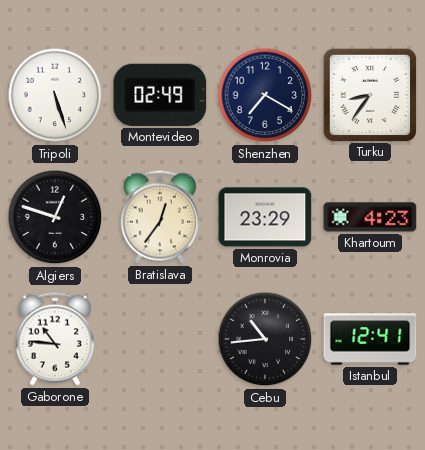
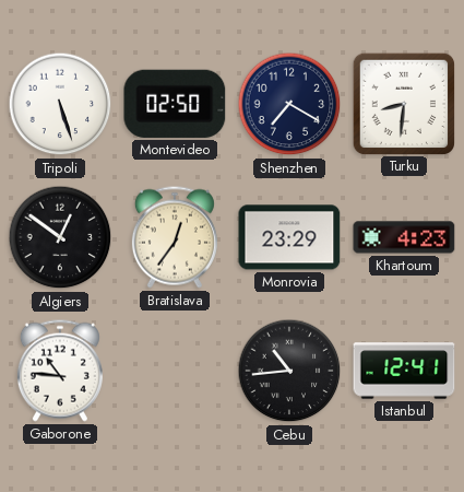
Montevideo: 02:49 -> 02:50 (175, 104)
Turku: 8:36 -> 8:31 (403, 103)
Algiers: 12:48 -> 12:51 (60, 237)
